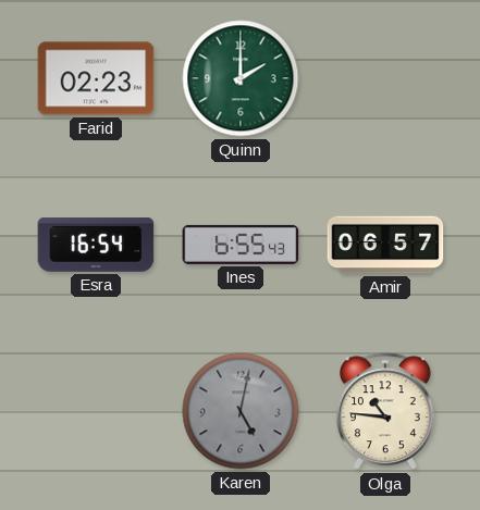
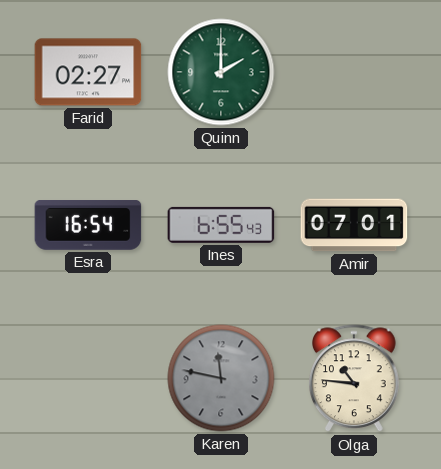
Farid: 02:23 -> 02:27 (88, 72)
Amir: 06:57 -> 07:01 (354, 225)
Karen: 5:02 -> 11:47 (221, 378)
